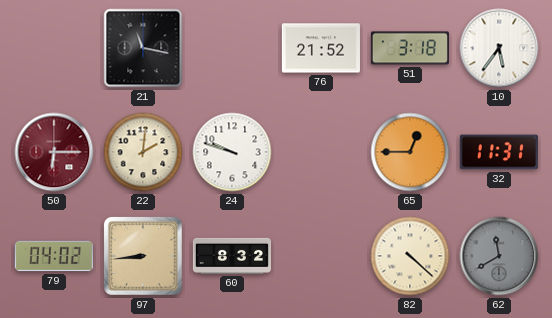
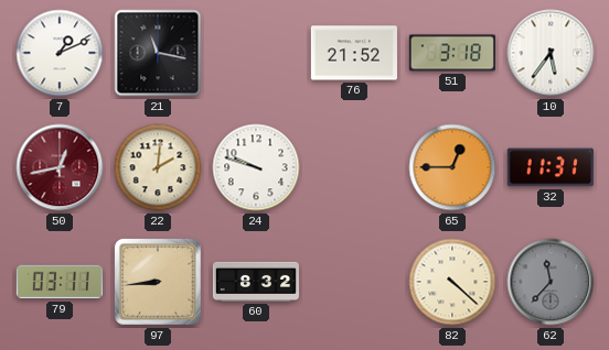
7: none -> 1:11 (60, 53)
50: 6:15 -> 12:43 (60, 167)
79: 04:02 -> 03:11 (60, 282)
62: 11:40 -> 11:37 (551, 282)
